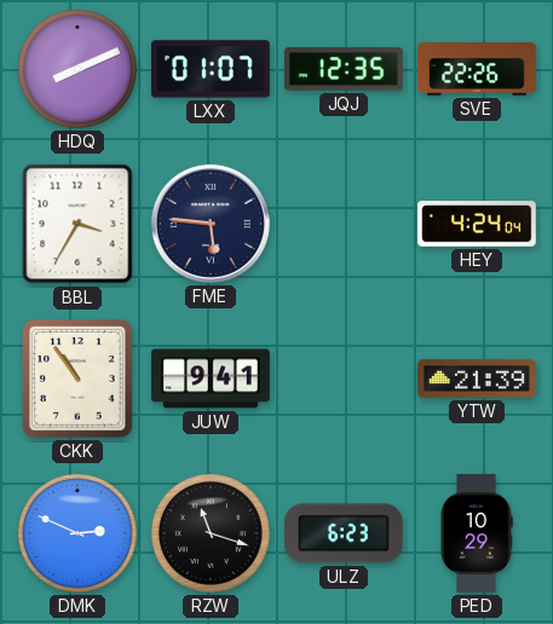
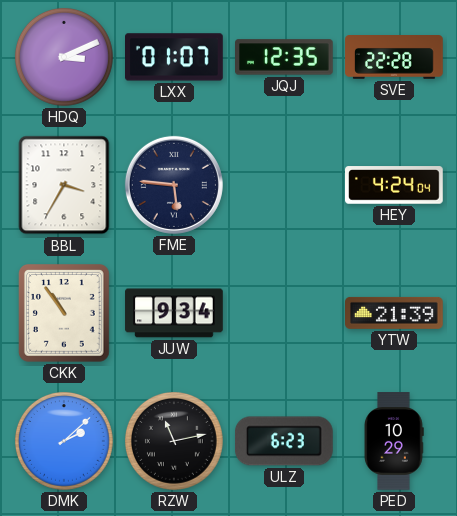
HDQ: 8:11 -> 3:11 (64, 57)
SVE: 22:26 -> 22:28 (394, 57)
JUW: 9:41 -> 9:34 (174, 313)
DMK: 2:49 -> 2:08 (64, 441)
RZW: 11:18 -> 11:13 (174, 441)
